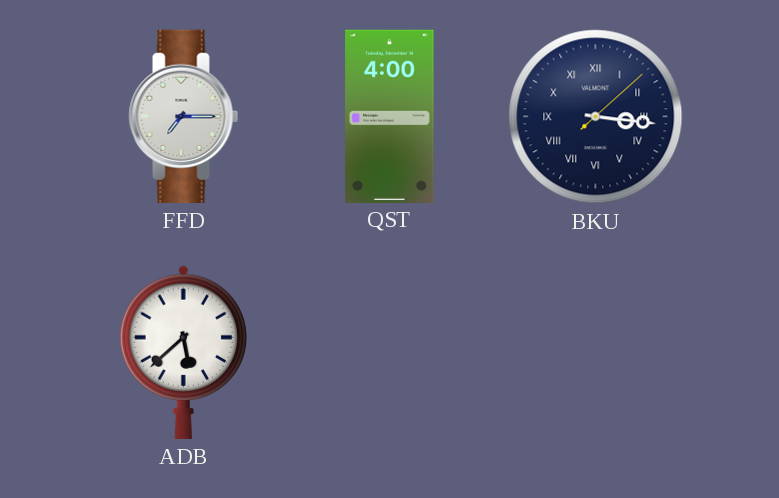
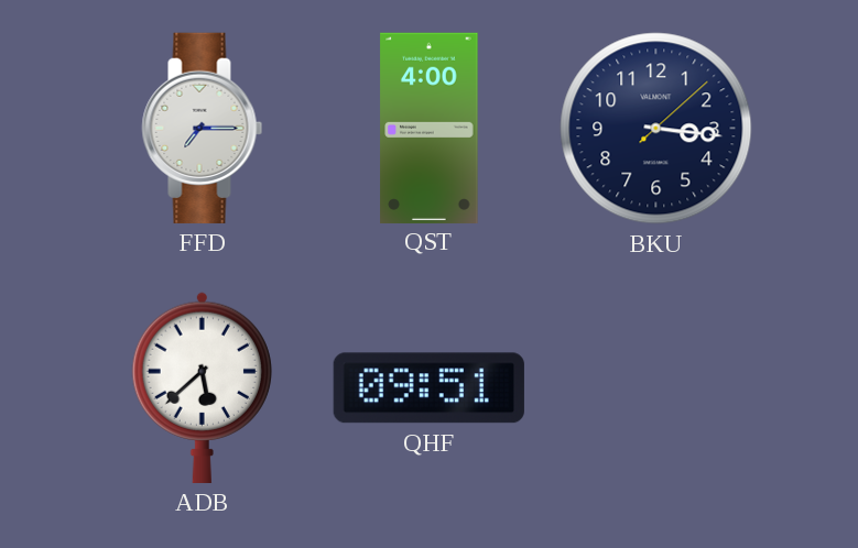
BKU numerals: Roman -> Arabic (656, 129)
QHF: none -> 09:51 (428, 388)
